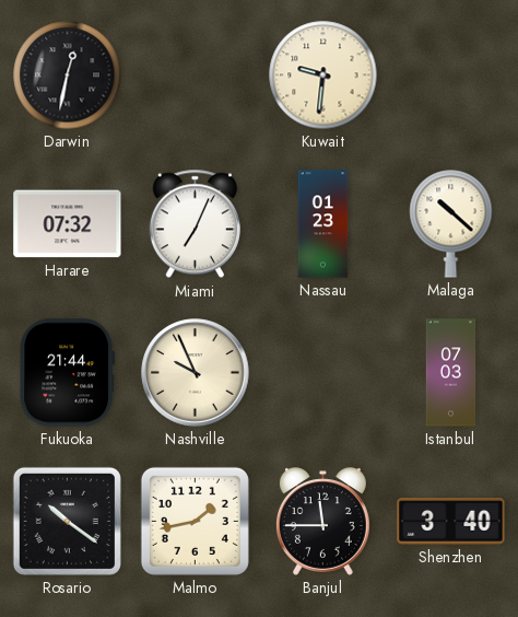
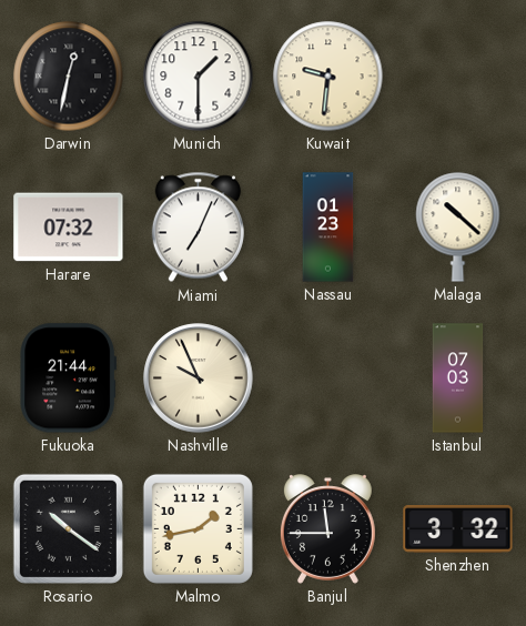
Munich: none -> 1:30 (199, 77)
Shenzhen: 3:40 -> 3:32 (458, 529)
